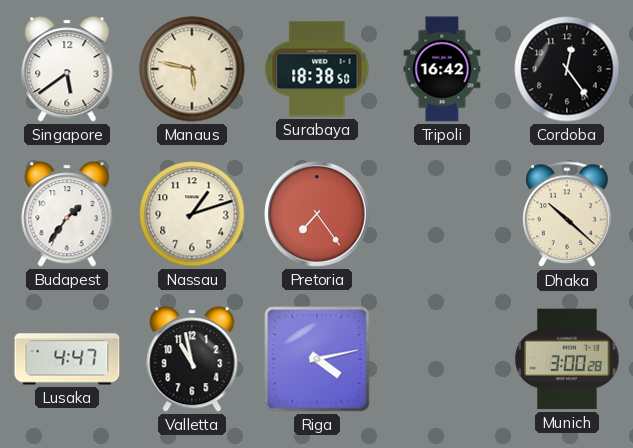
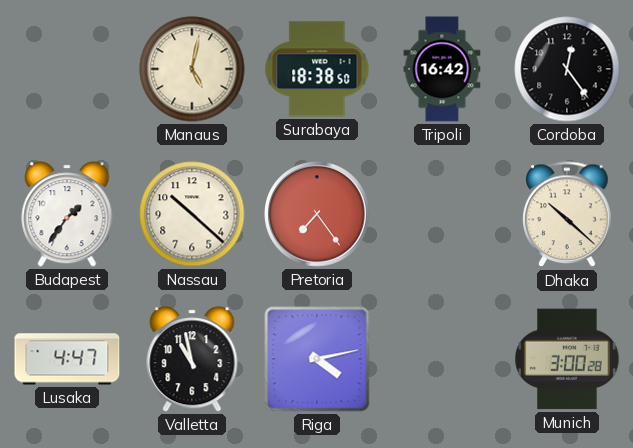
Singapore: 5:39 -> none (67, 69)
Manaus: 5:47 -> 5:02 (192, 69)
Nassau: 1:12 -> 10:22 (192, 214)
